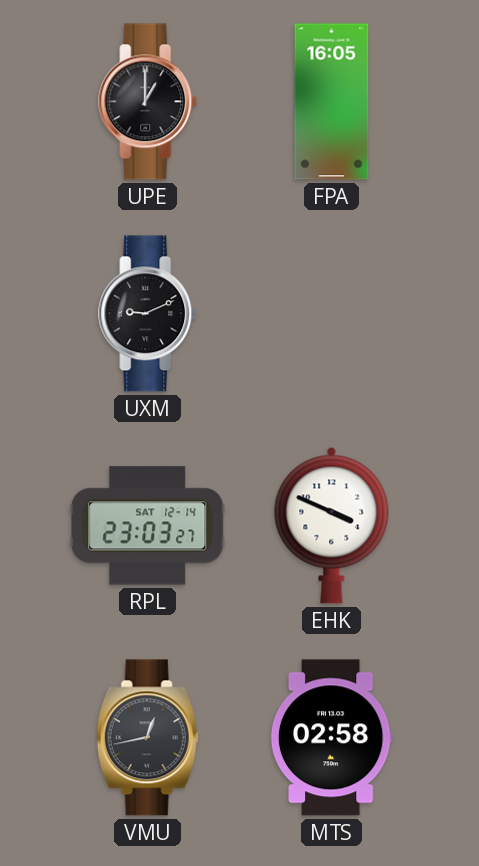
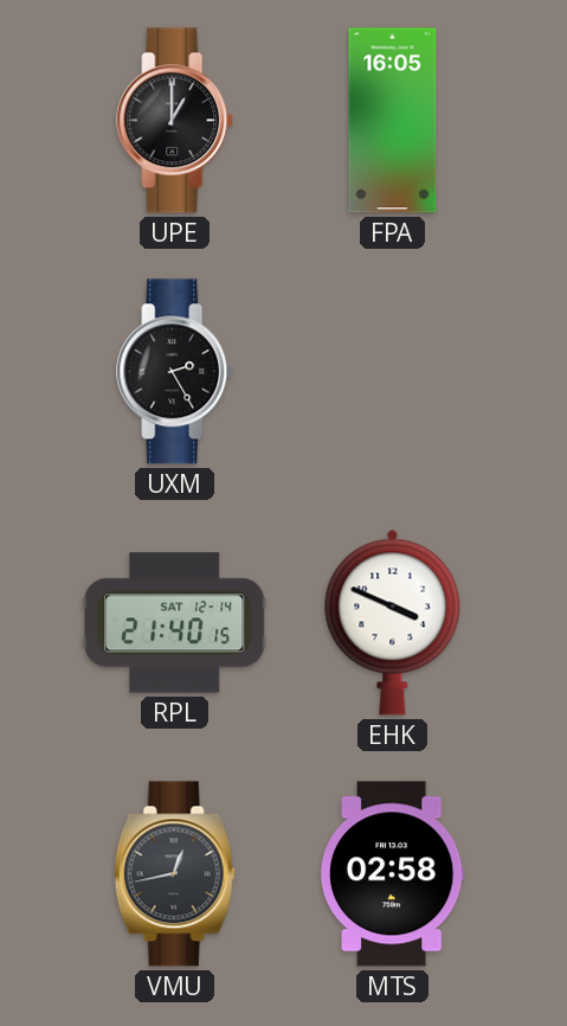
UXM: 9:11 -> 2:25 (175, 372)
RPL: 23:03 -> 21:40 (175, 623)
